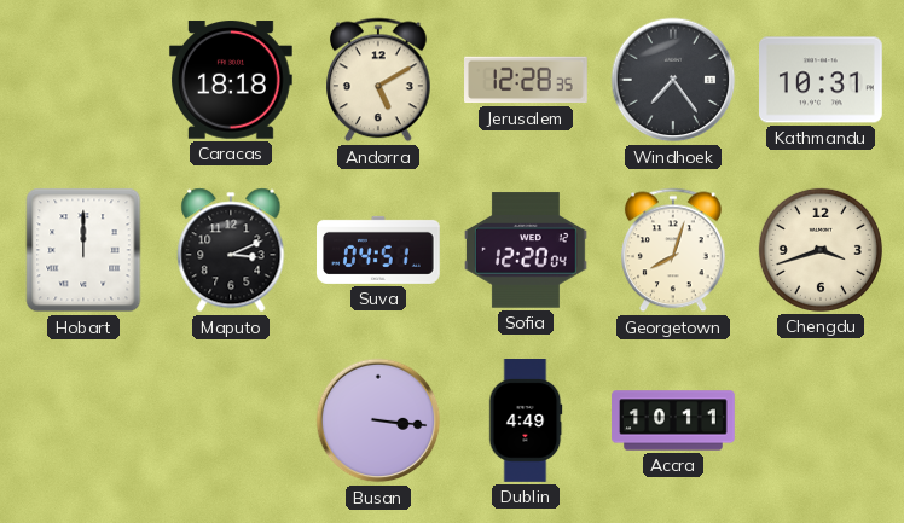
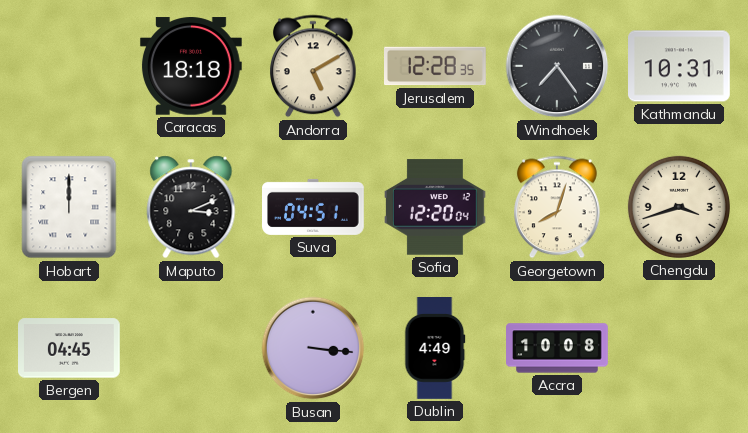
Bergen: none -> 04:45 (70, 348)
Accra: 10:11 -> 10:08 (557, 348)
